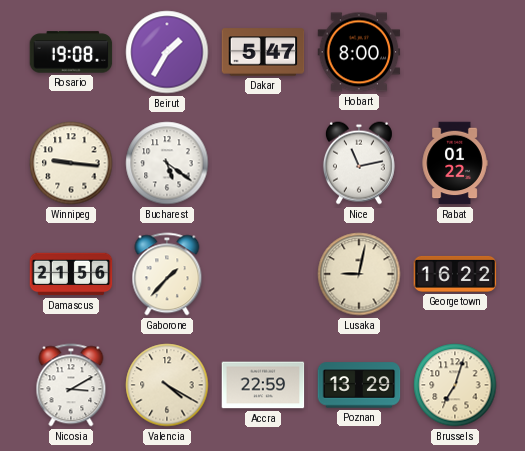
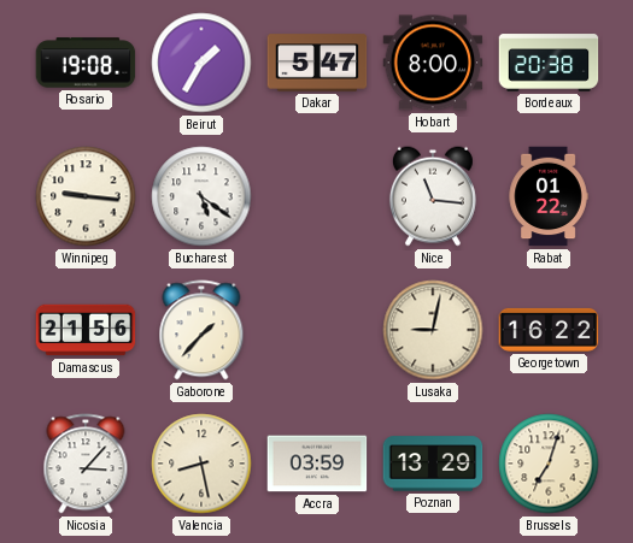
Bordeaux: none -> 20:38 (549, 63)
Nice: 11:13 -> 11:16 (433, 196)
Nicosia: 3:10 -> 3:07 (86, 464)
Valencia: 4:20 -> 8:28 (201, 464)
Accra: 22:59 -> 03:59 (317, 464)
